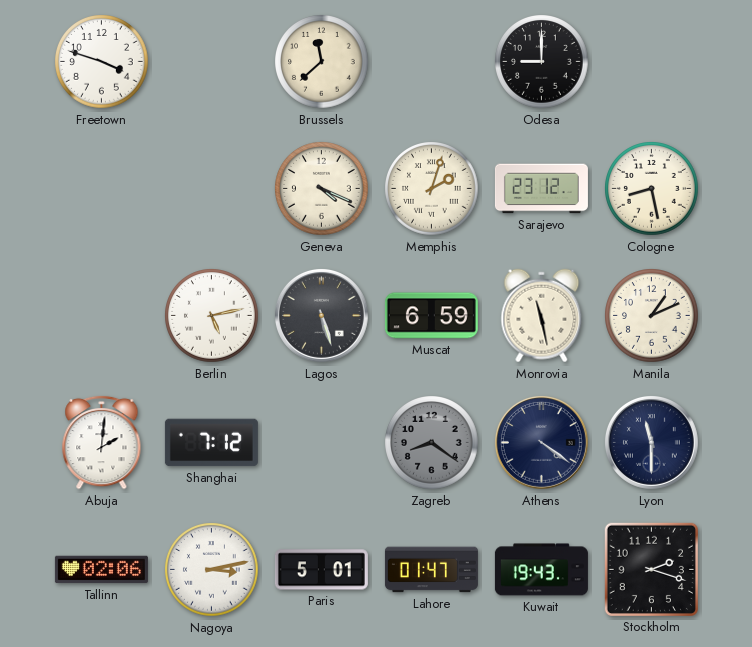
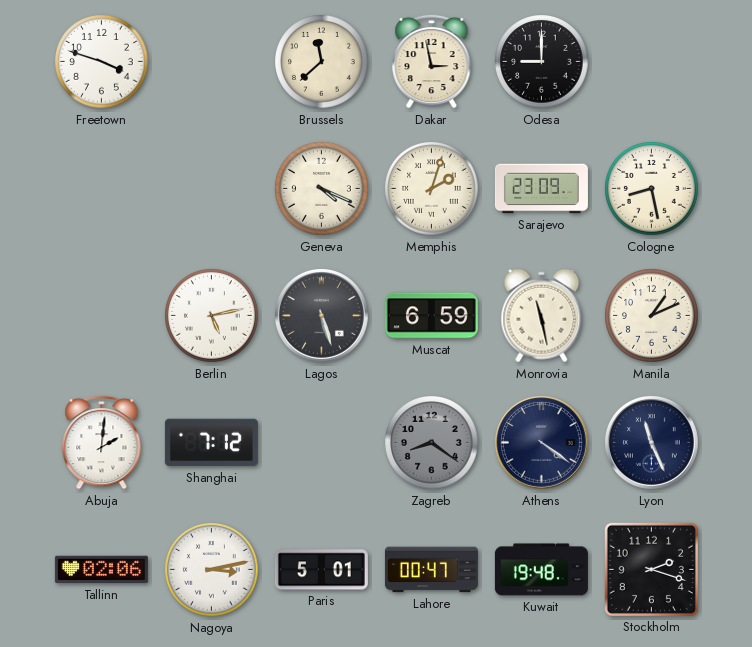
Dakar: none -> 2:58 (432, 61)
Sarajevo: 23:12 -> 23:09 (541, 189)
Lyon: 11:30 -> 11:26 (651, 442)
Lahore: 01:47 -> 00:47 (431, 570)
Kuwait: 19:43 -> 19:48 (541, 570)
